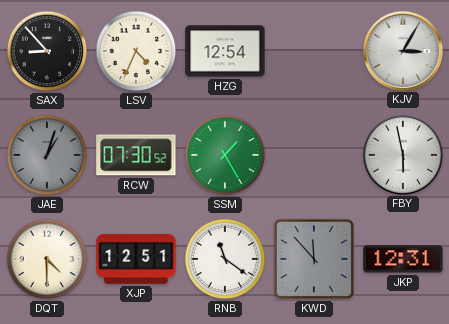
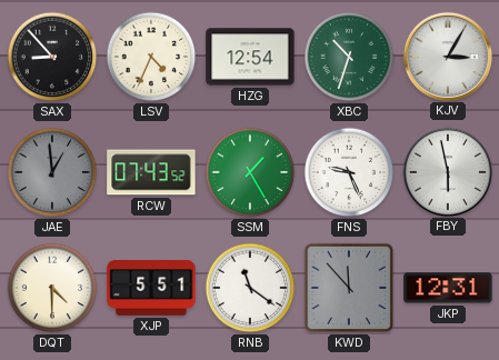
XBC: none -> 10:33 (349, 57)
JAE: 1:03 -> 12:59 (52, 172)
RCW: 07:30 -> 07:43 (151, 172)
FNS: none -> 9:26 (349, 172)
XJP: 12:51 -> 5:51 (151, 288)
